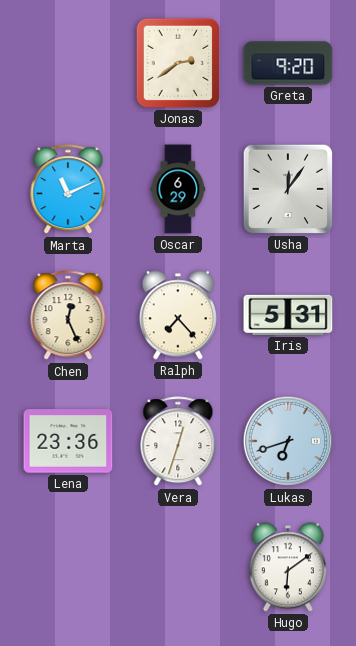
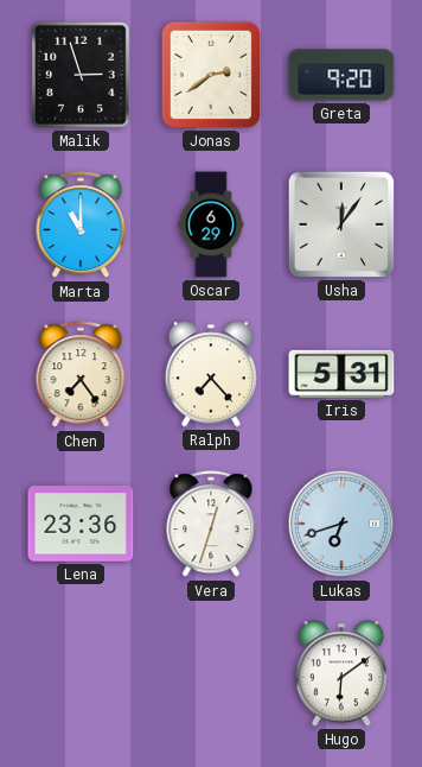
Malik: none -> 2:57 (82, 76)
Marta: 11:11 -> 11:00 (81, 226)
Chen: 12:26 -> 7:24 (81, 375)
